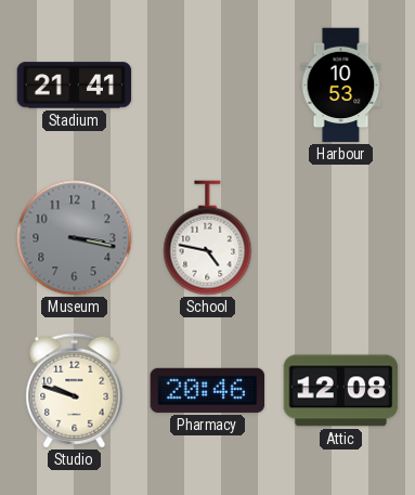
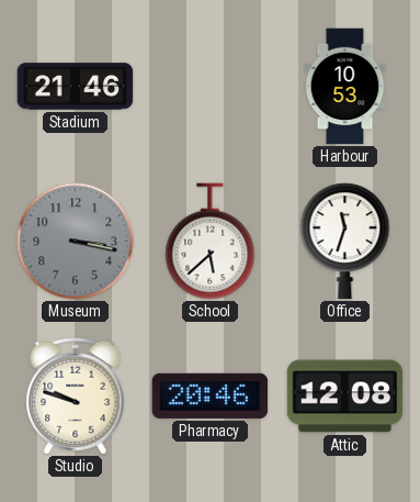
Stadium: 21:41 -> 21:46 (76, 87)
School: 4:47 -> 5:38 (211, 242)
Office: none -> 11:33 (345, 242)
